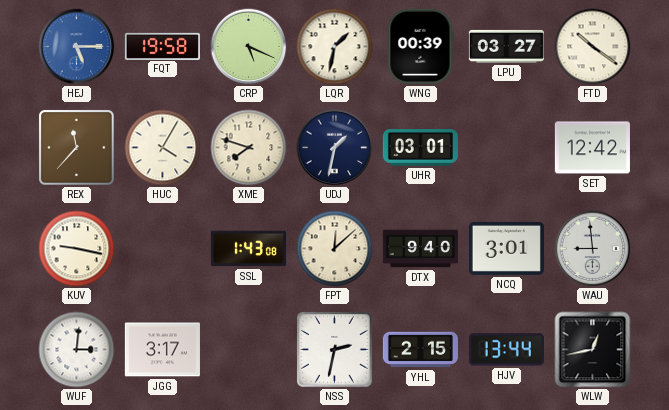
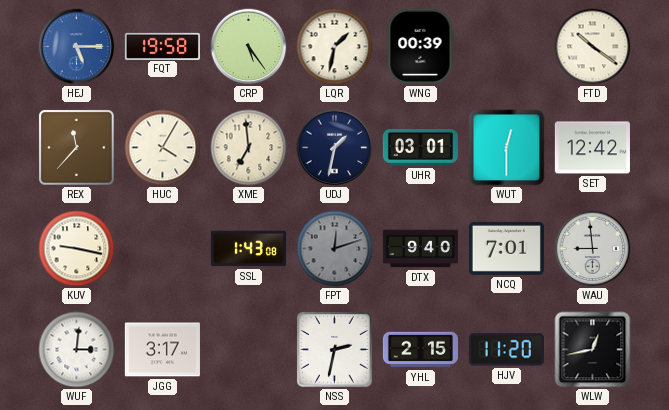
CRP: 5:19 -> 5:24 (249, 47)
LPU: 03:27 -> none (506, 46)
XME: 7:48 -> 6:59 (249, 148)
WUT: none -> 12:30 (507, 148)
FPT: 12:08 -> 12:12 (335, 249)
FPT dial: cream -> grey (335, 249)
NCQ: 3:01 -> 7:01 (506, 248)
HJV: 13:44 -> 11:20 (506, 350)
